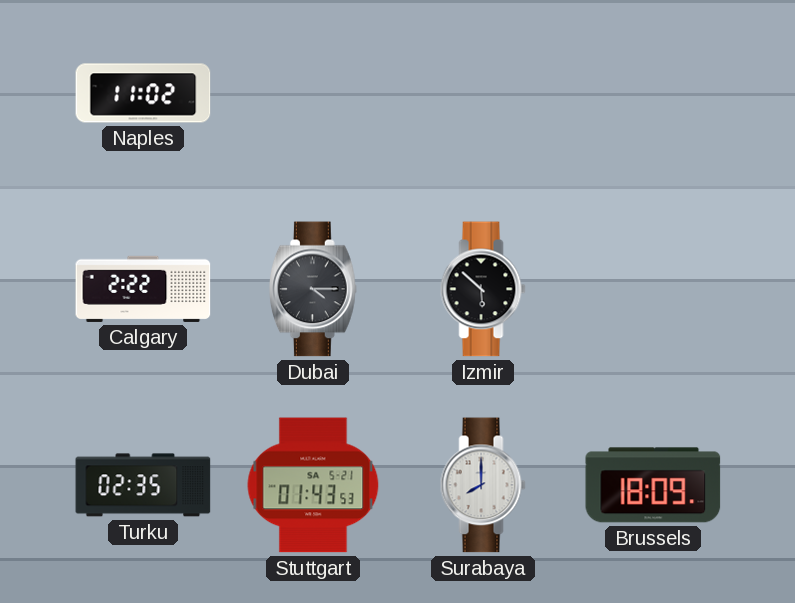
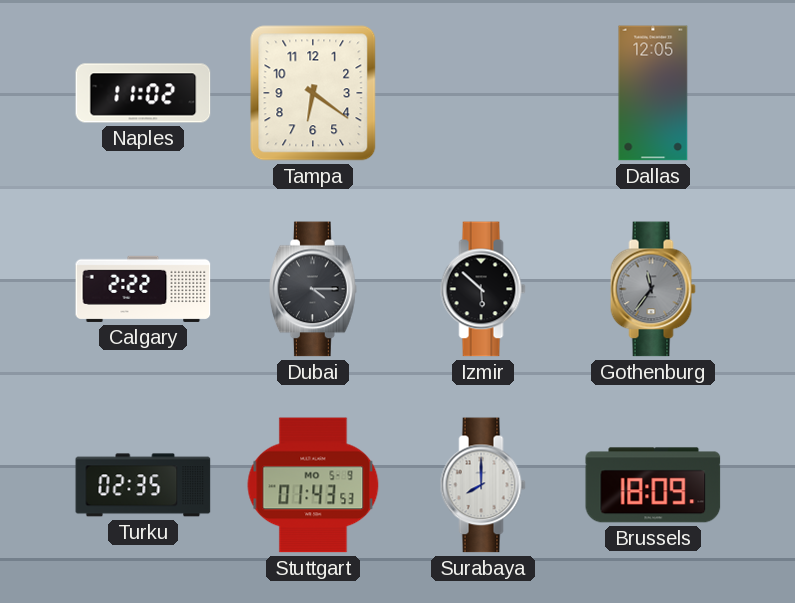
Tampa: none -> 6:21 (313, 93)
Dallas: none -> 12:05 (653, 93)
Gothenburg: none -> 11:36 (653, 289)
Stuttgart date: SA 5-21 -> MO 5-9 (313, 485)
